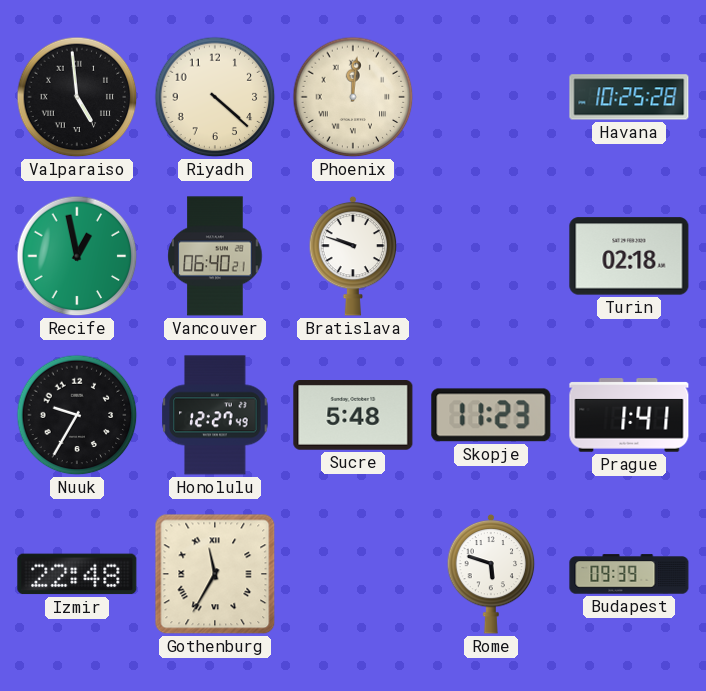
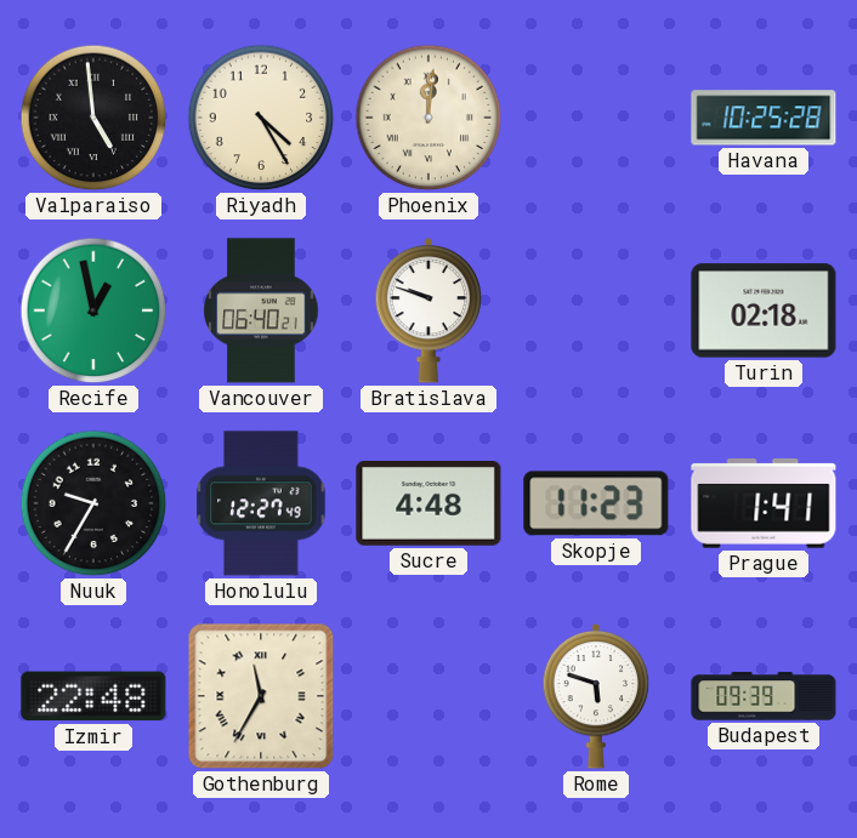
Riyadh: 4:22 -> 4:25 (261, 118)
Sucre: 5:48 -> 4:48 (428, 504)
